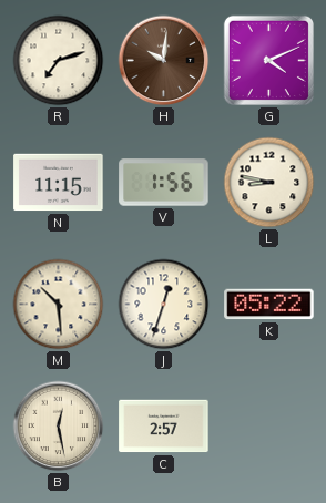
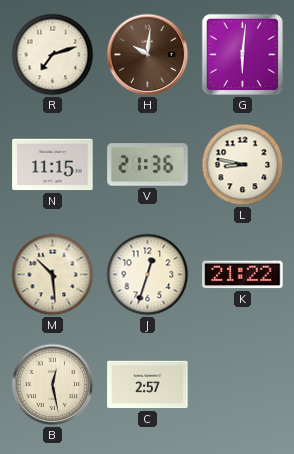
G: 4:11 -> 6:01 (242, 54)
V: 1:56 -> 21:36 (148, 165)
K: 05:22 -> 21:22 (243, 275)
